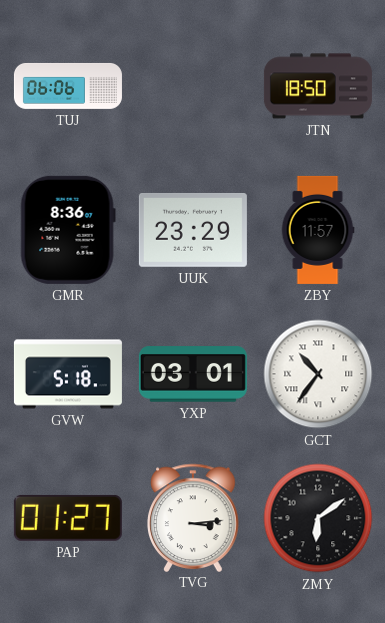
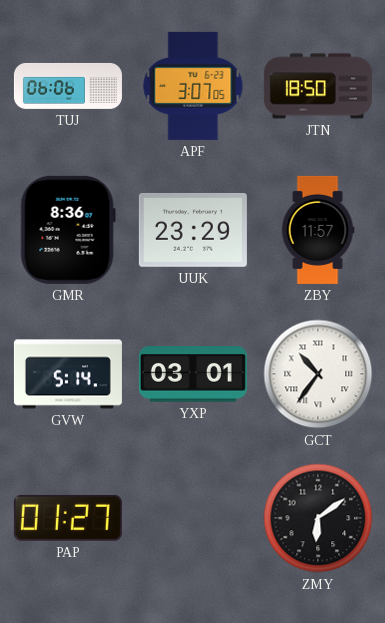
APF: none -> 3:07 (193, 86)
GVW: 5:18 -> 5:14 (68, 374)
TVG: 3:14 -> none (193, 517)
